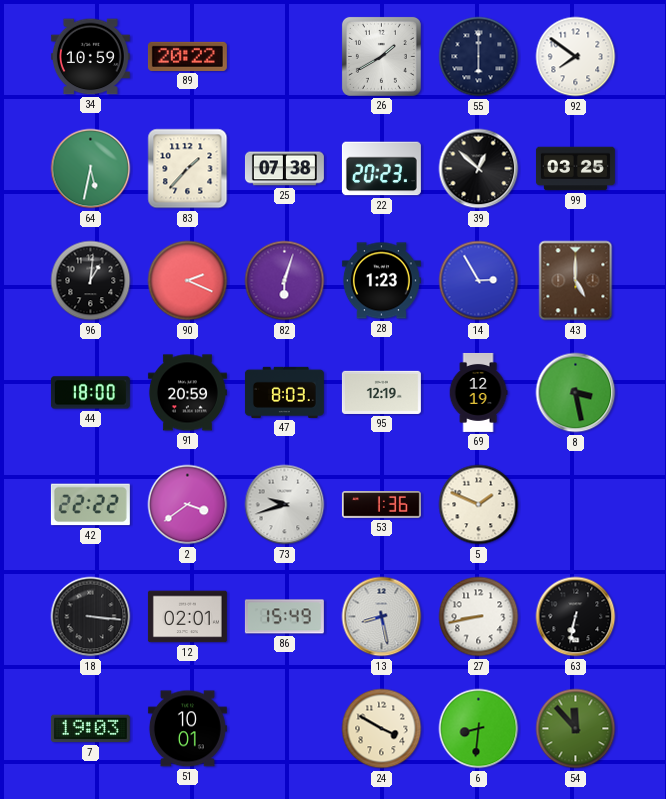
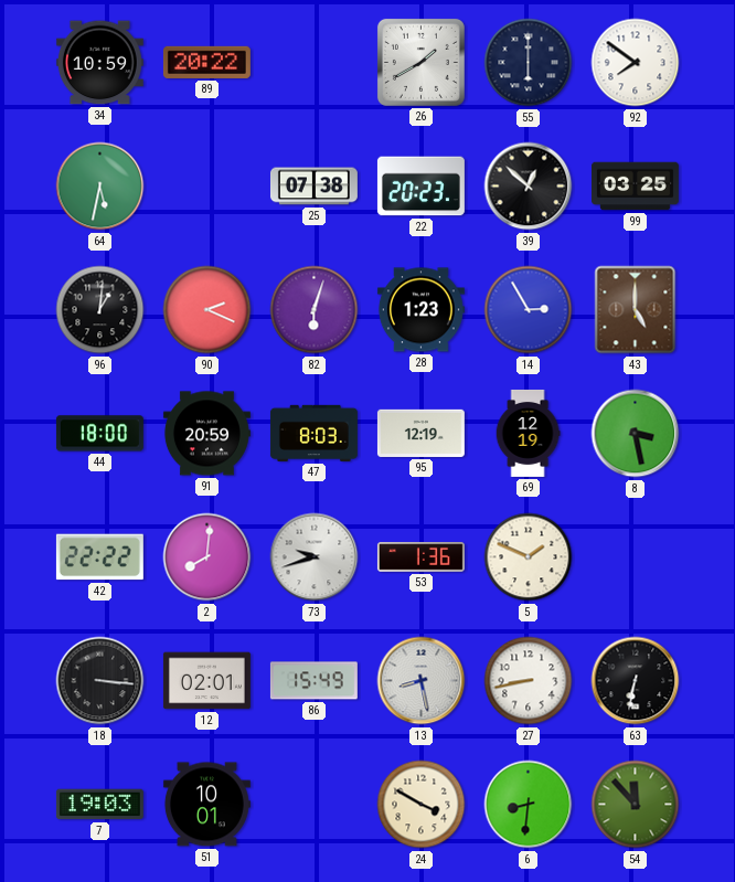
83: 1:37 -> none (188, 169)
2: 3:39 -> 8:01 (207, 557)
